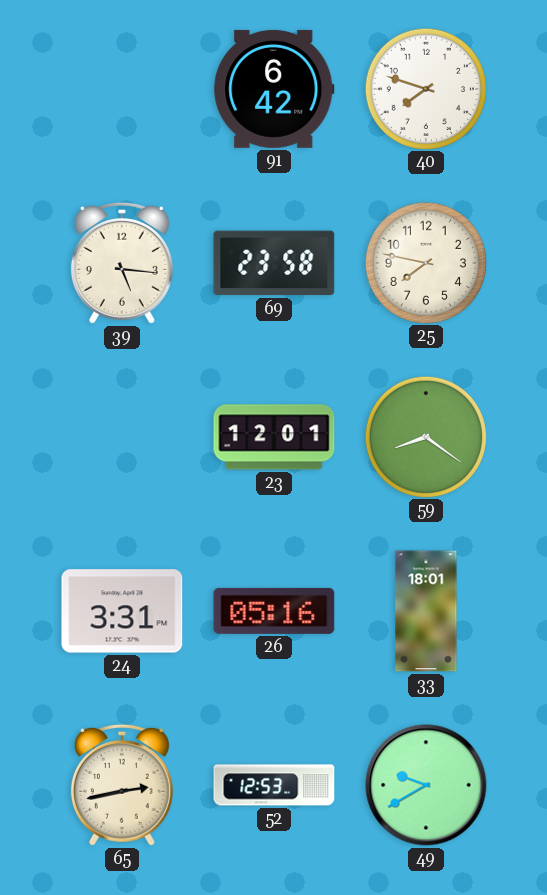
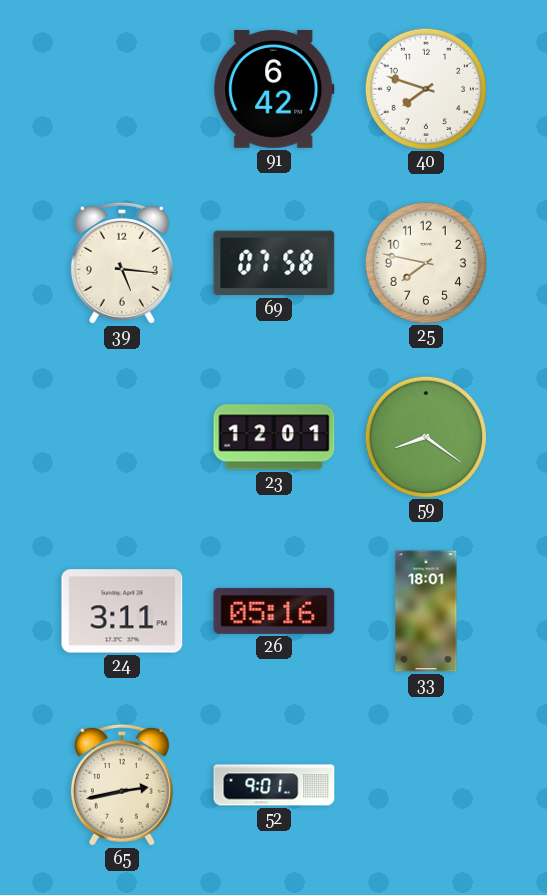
69: 23:58 -> 07:58 (274, 263)
24: 3:31 -> 3:11 (122, 611)
52: 12:53 -> 9:01 (274, 785)
49: 9:40 -> none (426, 785)
